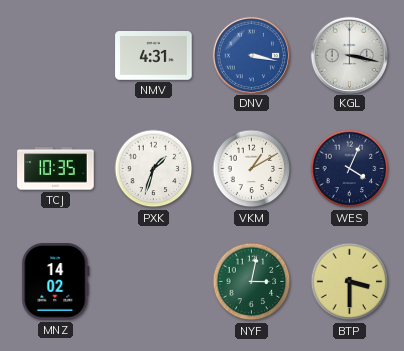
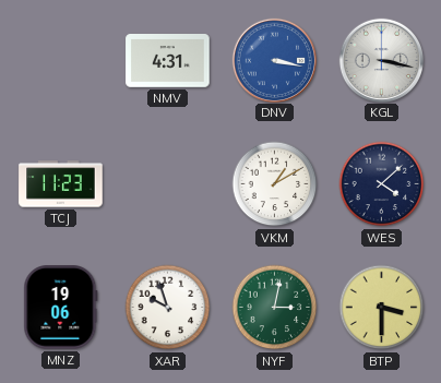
TCJ: 10:35 -> 11:23 (61, 184)
PXK: 1:33 -> none (154, 169)
WES: 4:04 -> 4:08 (382, 184)
MNZ: 14:02 -> 19:06 (61, 308)
XAR: none -> 9:57 (168, 308)
